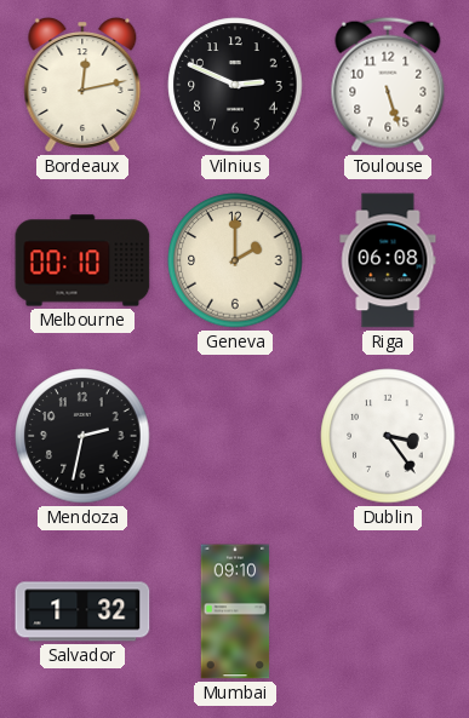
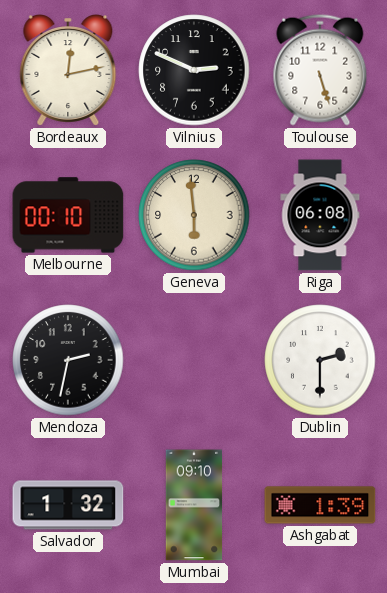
Geneva: 2:00 -> 5:59 (194, 215)
Dublin: 3:24 -> 2:30 (320, 360)
Ashgabat: none -> 1:39 (320, 505)
